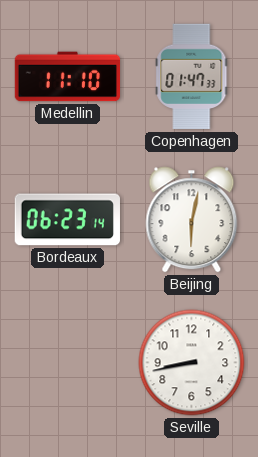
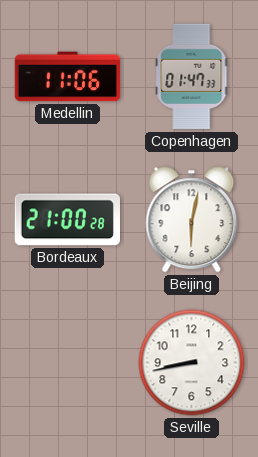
Medellin: 11:10 -> 11:06 (68, 77)
Bordeaux: 06:23 -> 21:00 (67, 220)
